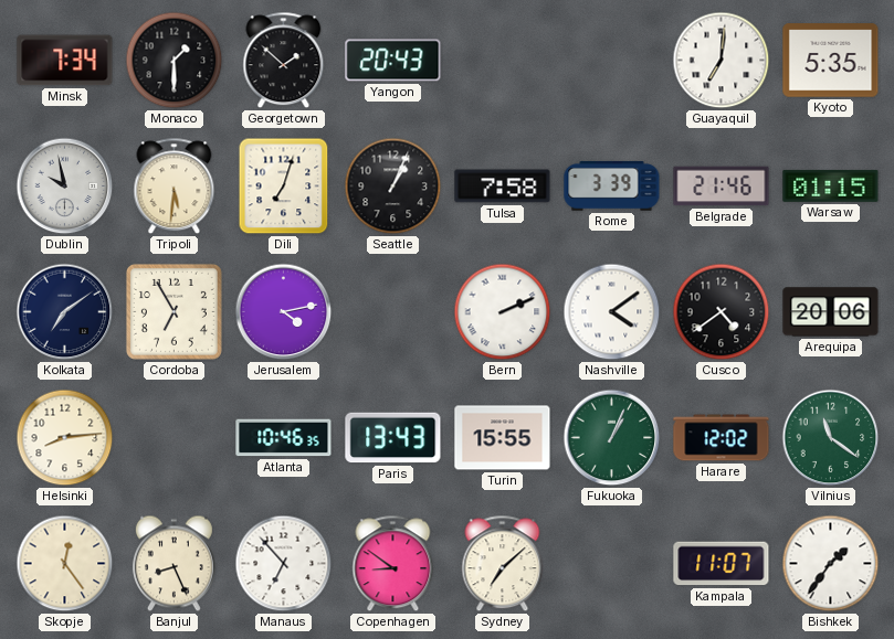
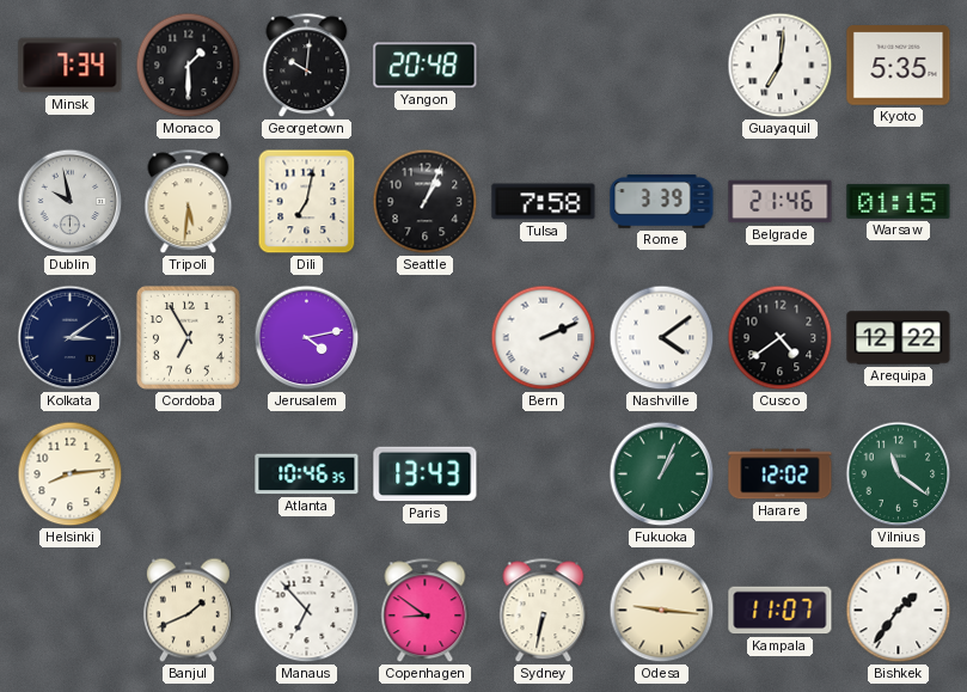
Georgetown: 1:52 -> 10:01 (307, 66)
Yangon: 20:43 -> 20:48 (426, 66)
Dili: 7:03 -> 7:02 (307, 202)
Kolkata: 7:09 -> 3:09 (71, 338)
Arequipa: 20:06 -> 12:22 (899, 338)
Turin: 15:55 -> none (503, 438)
Skopje: 12:24 -> none (65, 564)
Banjul: 8:26 -> 1:41 (188, 611)
Sydney: 7:08 -> 6:32 (544, 611)
Odesa: none -> 9:16 (662, 611)
